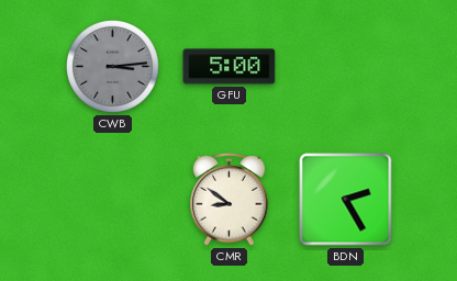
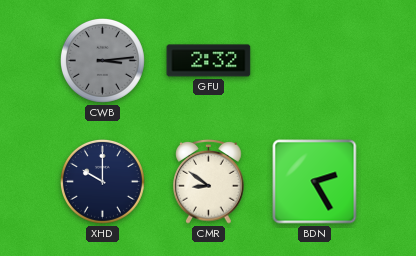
GFU: 5:00 -> 2:32 (209, 61)
XHD: none -> 10:00 (102, 181)
